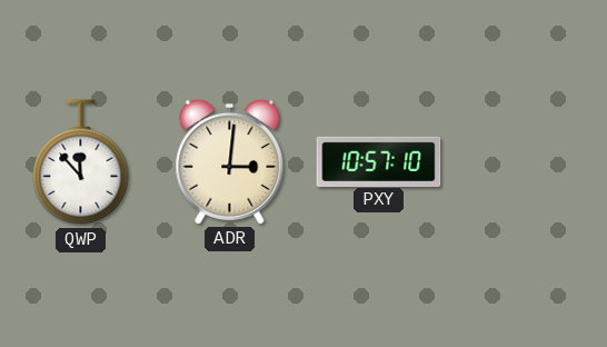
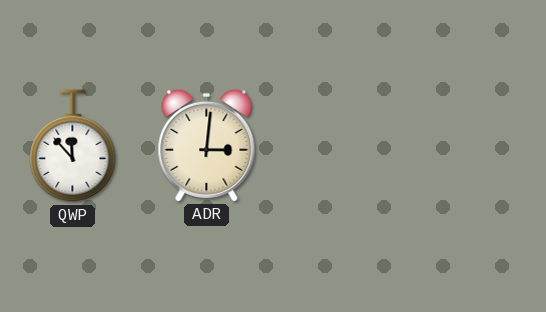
PXY: 10:57 -> none (379, 161)
